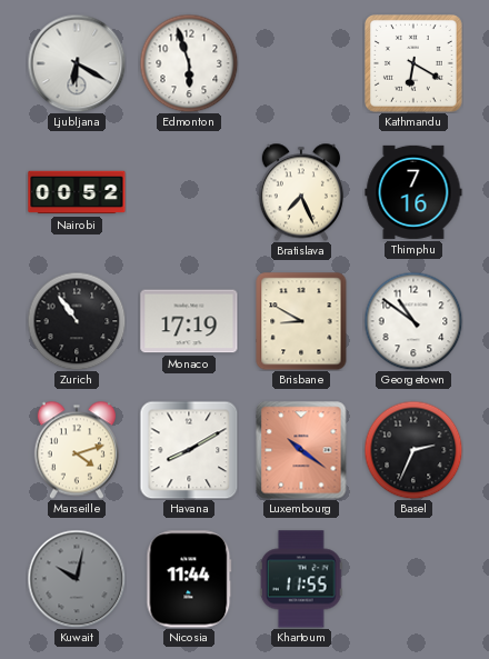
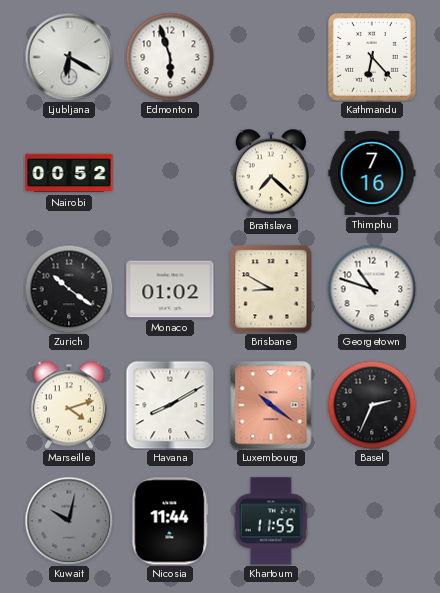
Kathmandu: 6:20 -> 6:23 (373, 58)
Bratislava: 7:26 -> 7:22 (271, 173)
Zurich: 10:54 -> 10:21 (69, 289)
Monaco: 17:19 -> 01:02 (170, 289)
Georgetown: 10:51 -> 10:48 (372, 289)
